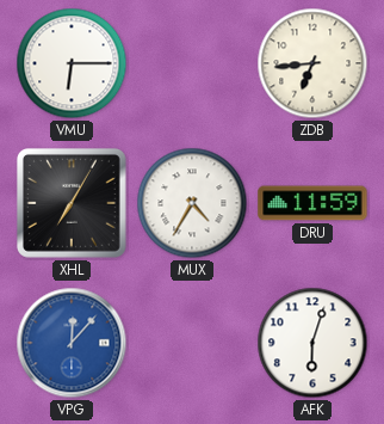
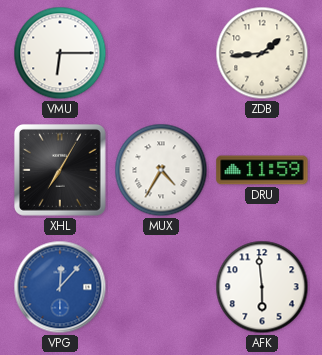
ZDB: 6:44 -> 1:44 (262, 53)
AFK: 6:03 -> 5:59 (262, 287)
